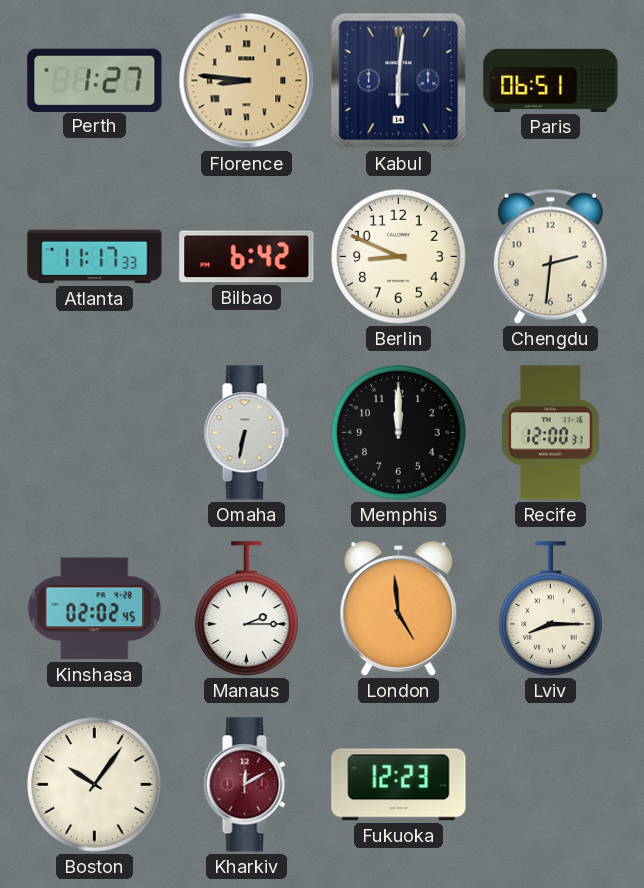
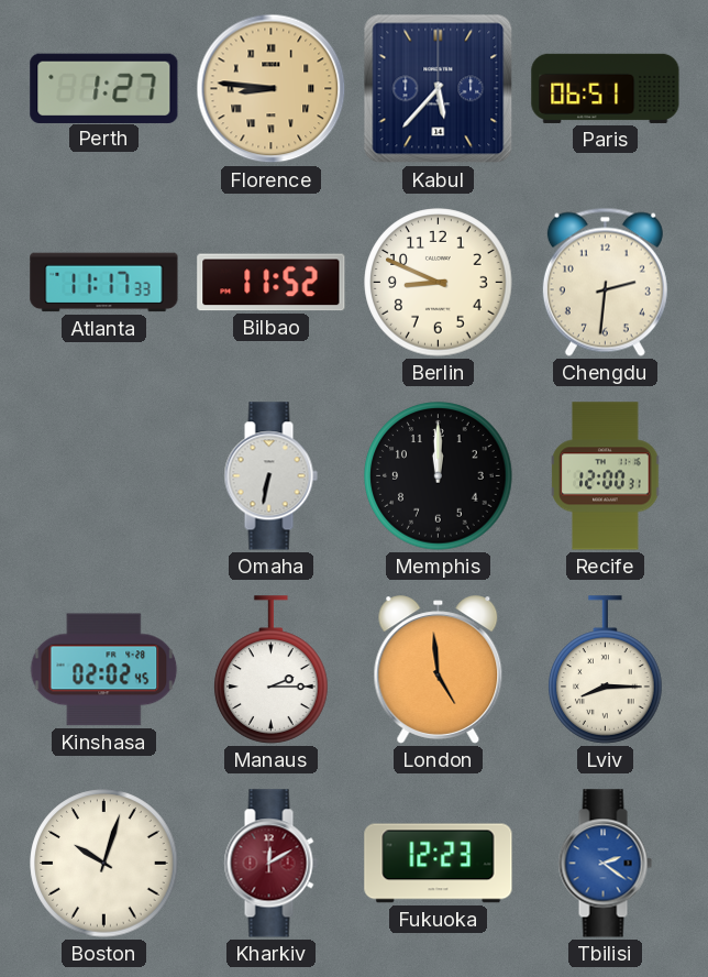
Kabul: 6:01 -> 5:37 (439, 89)
Bilbao: 6:42 -> 11:52 (272, 283)
Boston: 10:06 -> 10:03 (104, 864)
Tbilisi: none -> 2:21 (605, 864)
